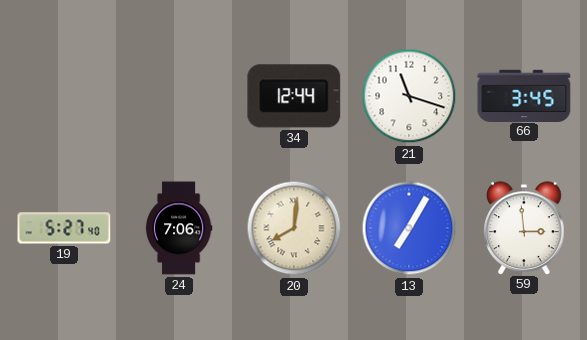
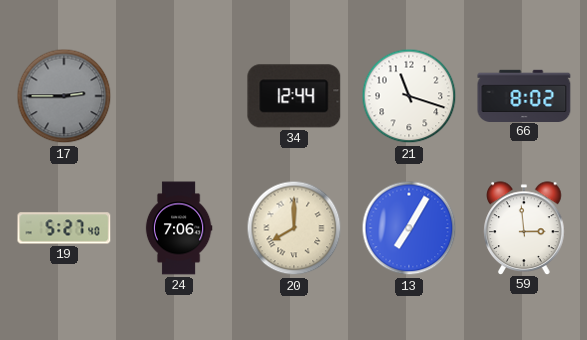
17: none -> 2:45 (64, 96)
66: 3:45 -> 8:02 (524, 95)
20: 8:01 -> 8:00 (294, 228)
